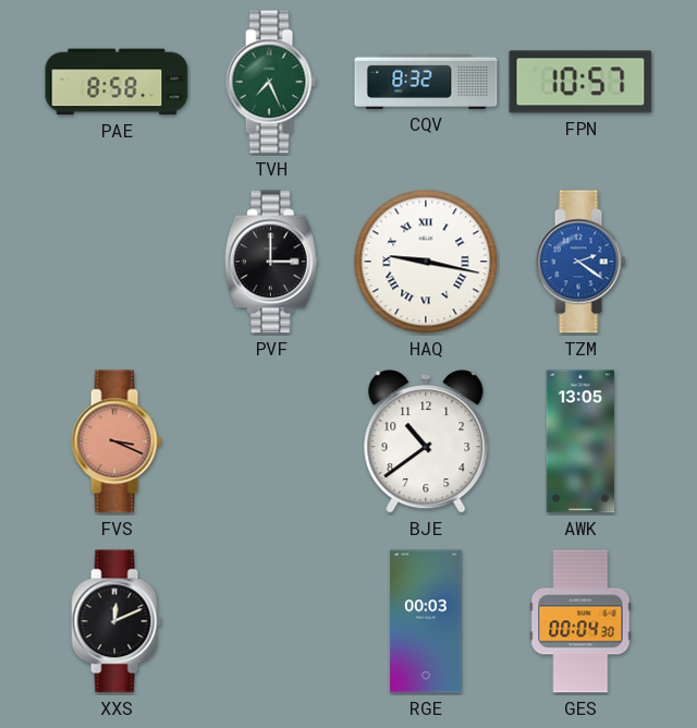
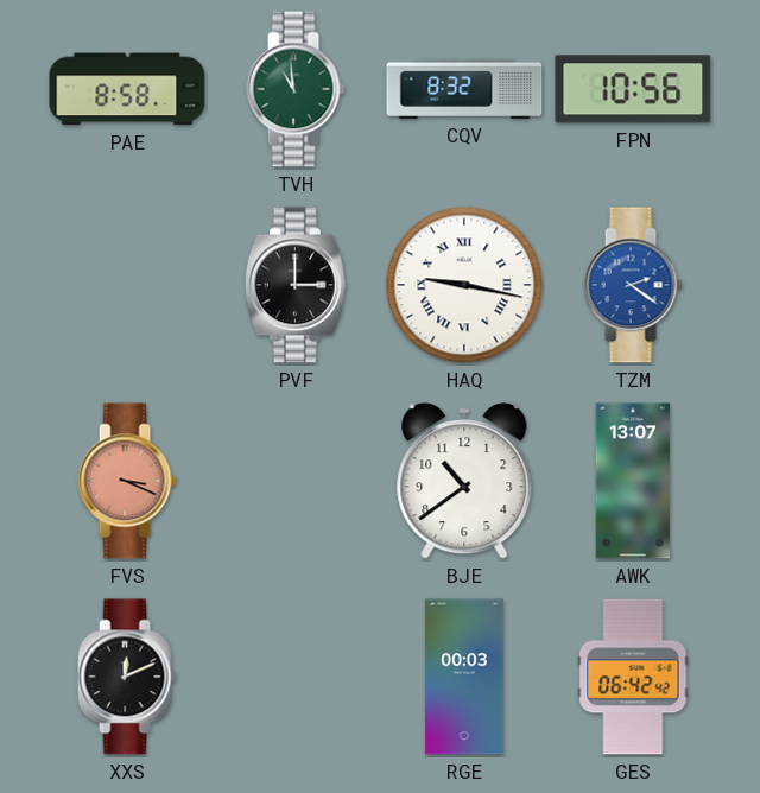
TVH: 7:26 -> 10:59 (296, 89)
FPN: 10:57 -> 10:56 (633, 89)
AWK: 13:05 -> 13:07 (633, 481)
GES: 00:04 -> 06:42 (633, 677)
